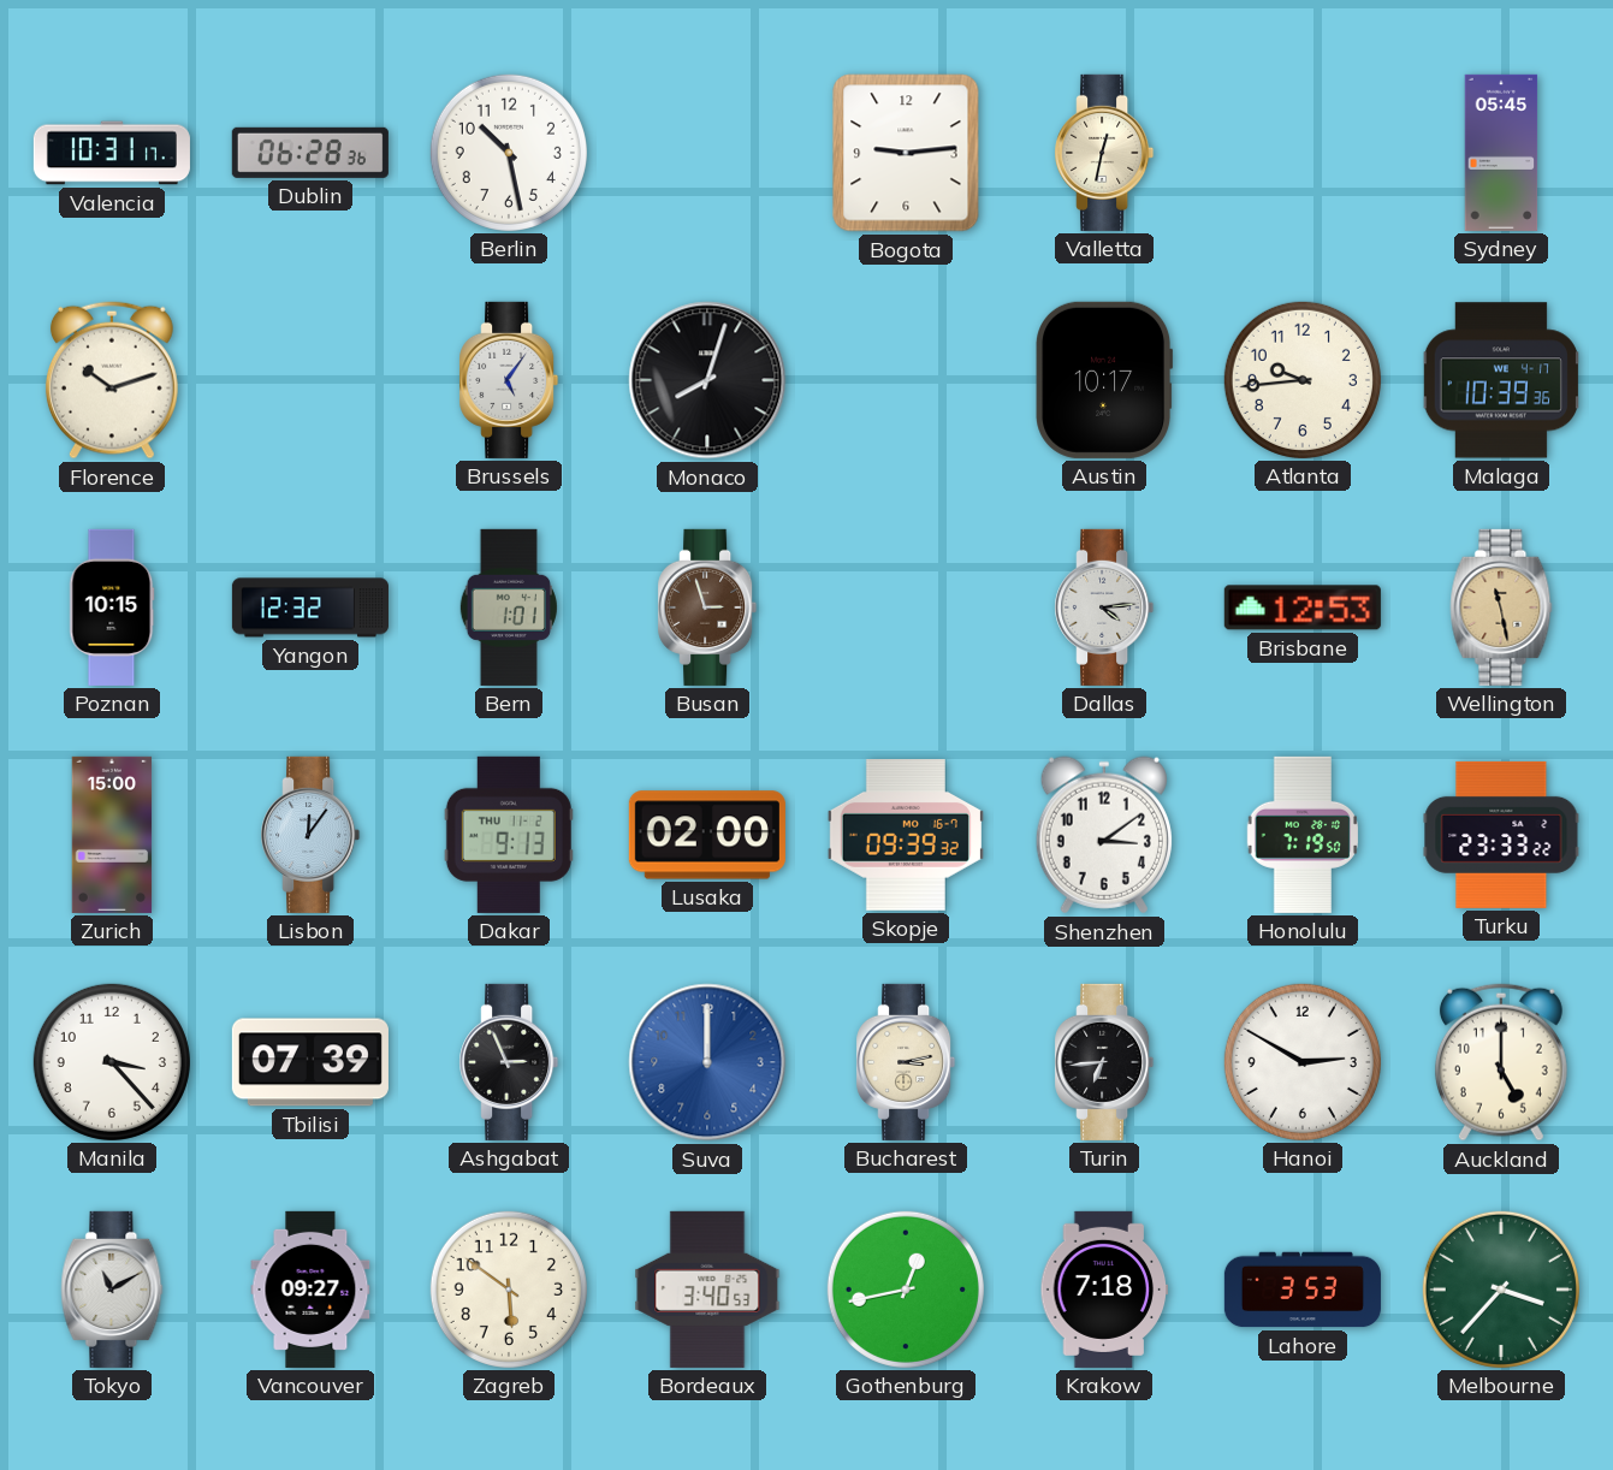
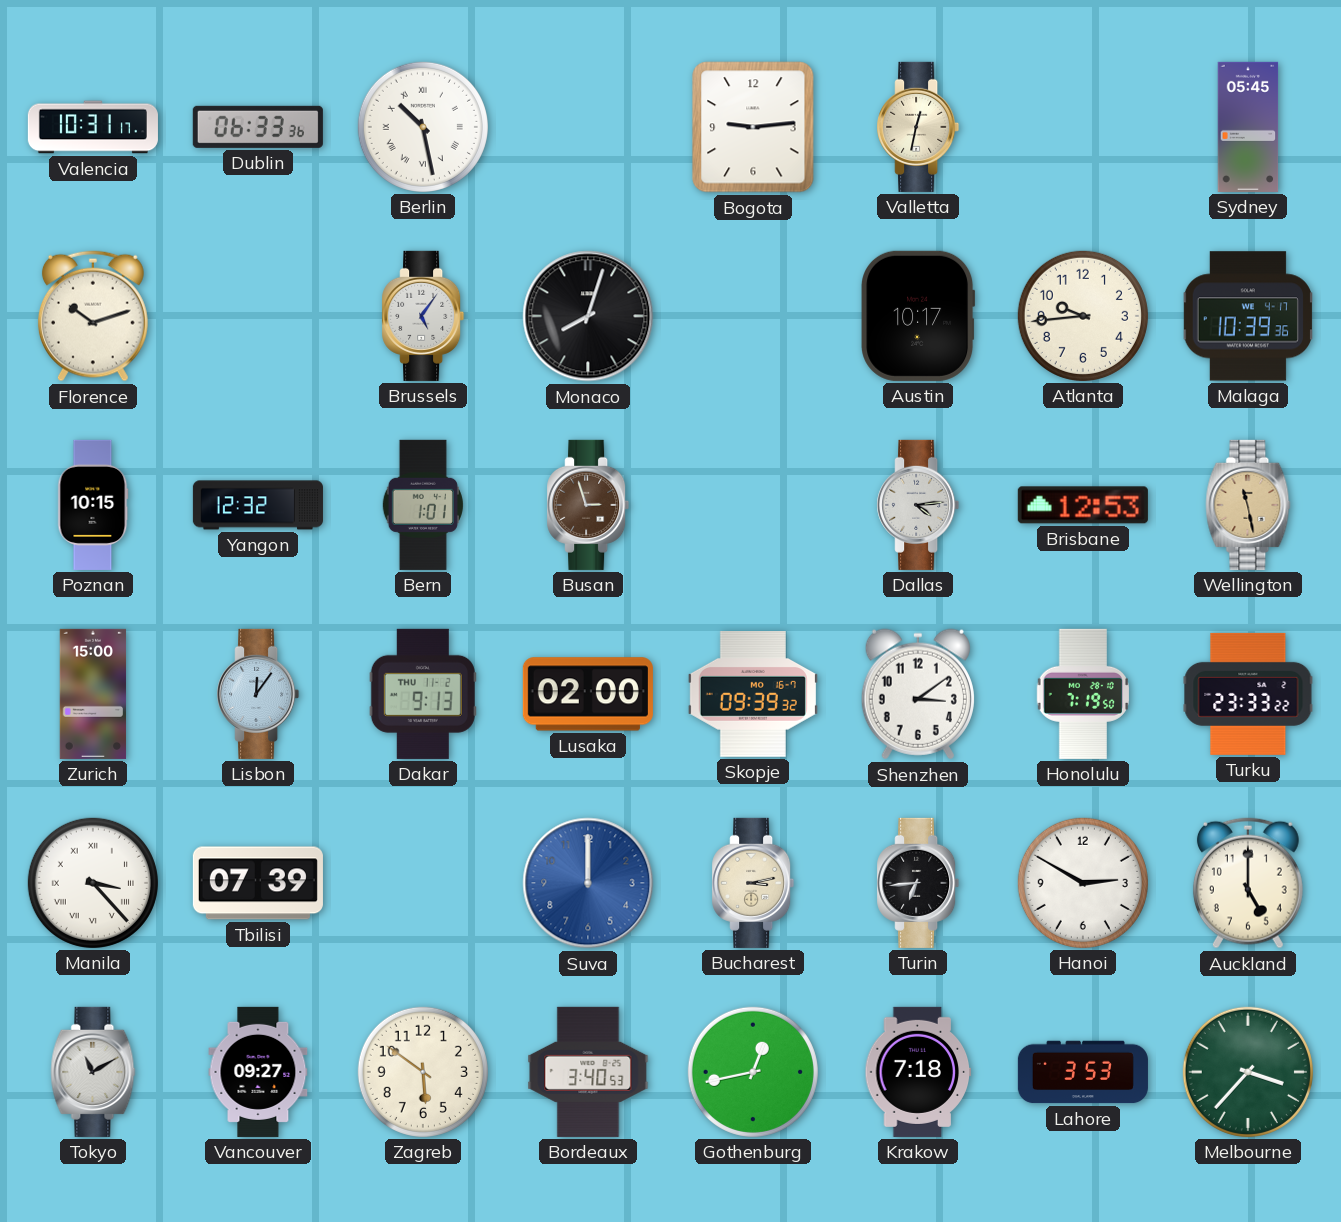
Dublin: 06:28 -> 06:33 (258, 127)
Berlin numerals: Arabic -> Roman (423, 127)
Manila numerals: Arabic -> Roman (93, 883)
Ashgabat: 2:56 -> none (509, 1062)
